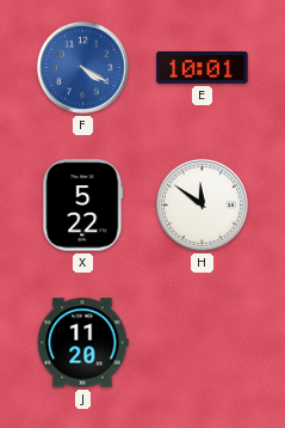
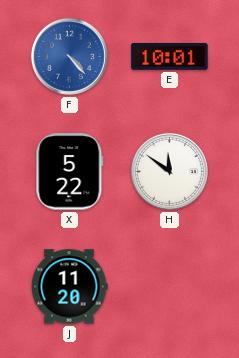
F: 4:20 -> 4:23 (69, 56)
